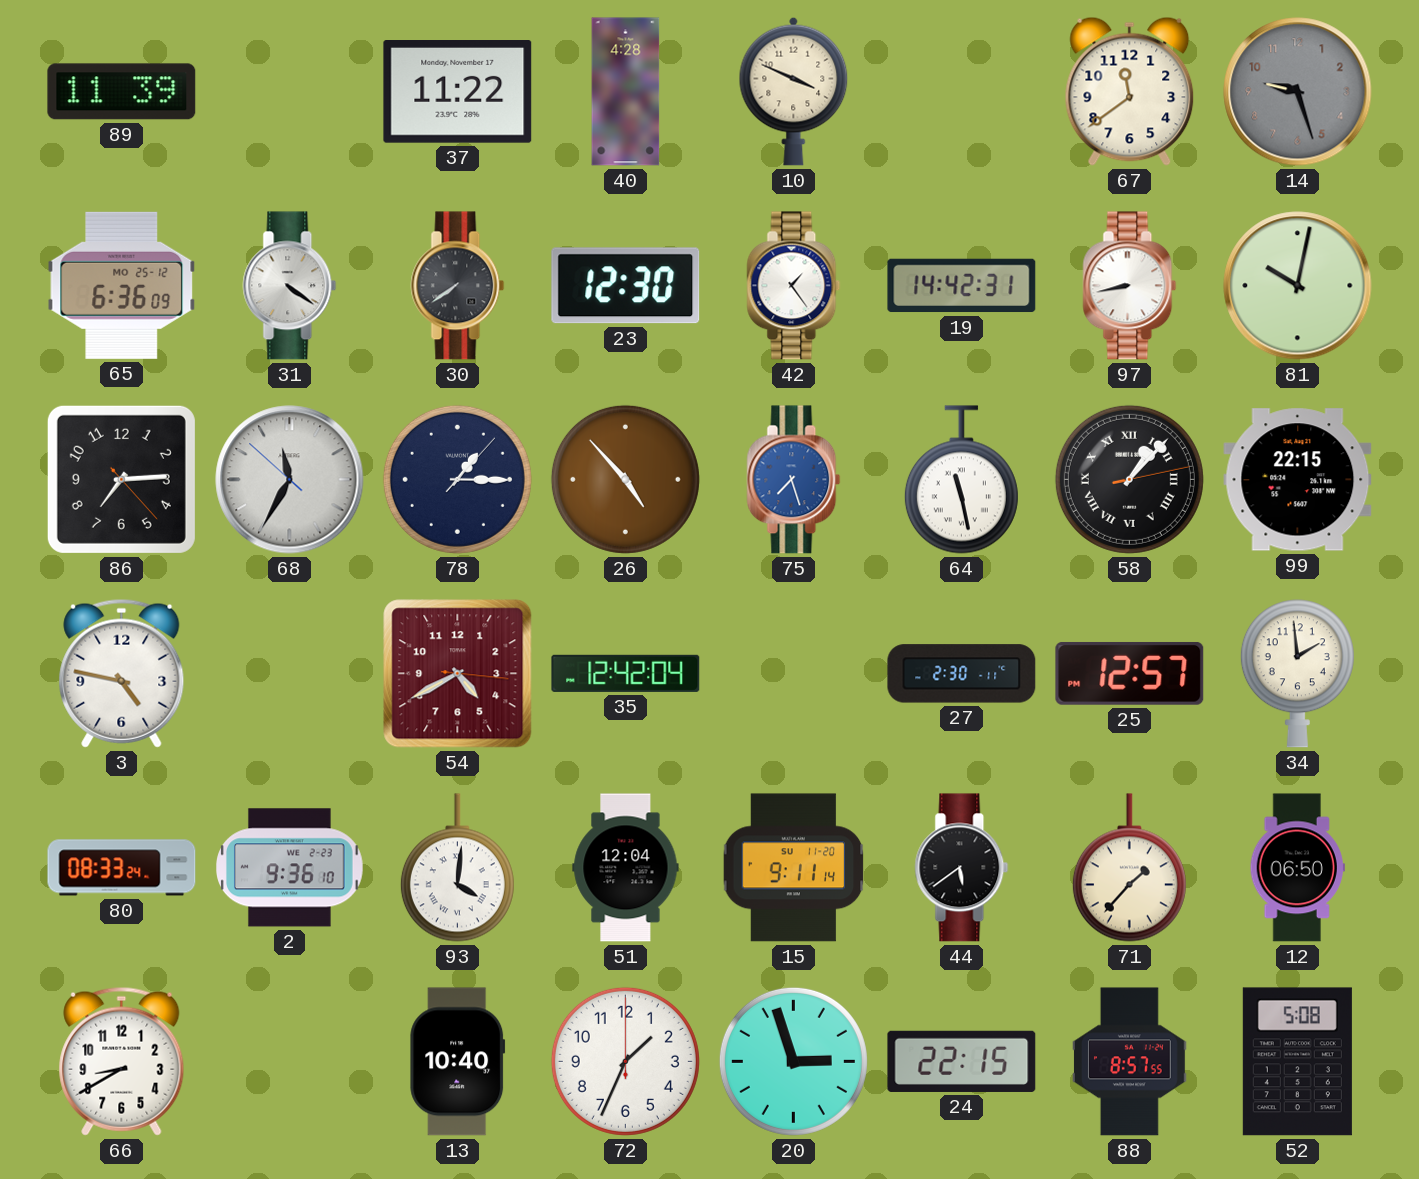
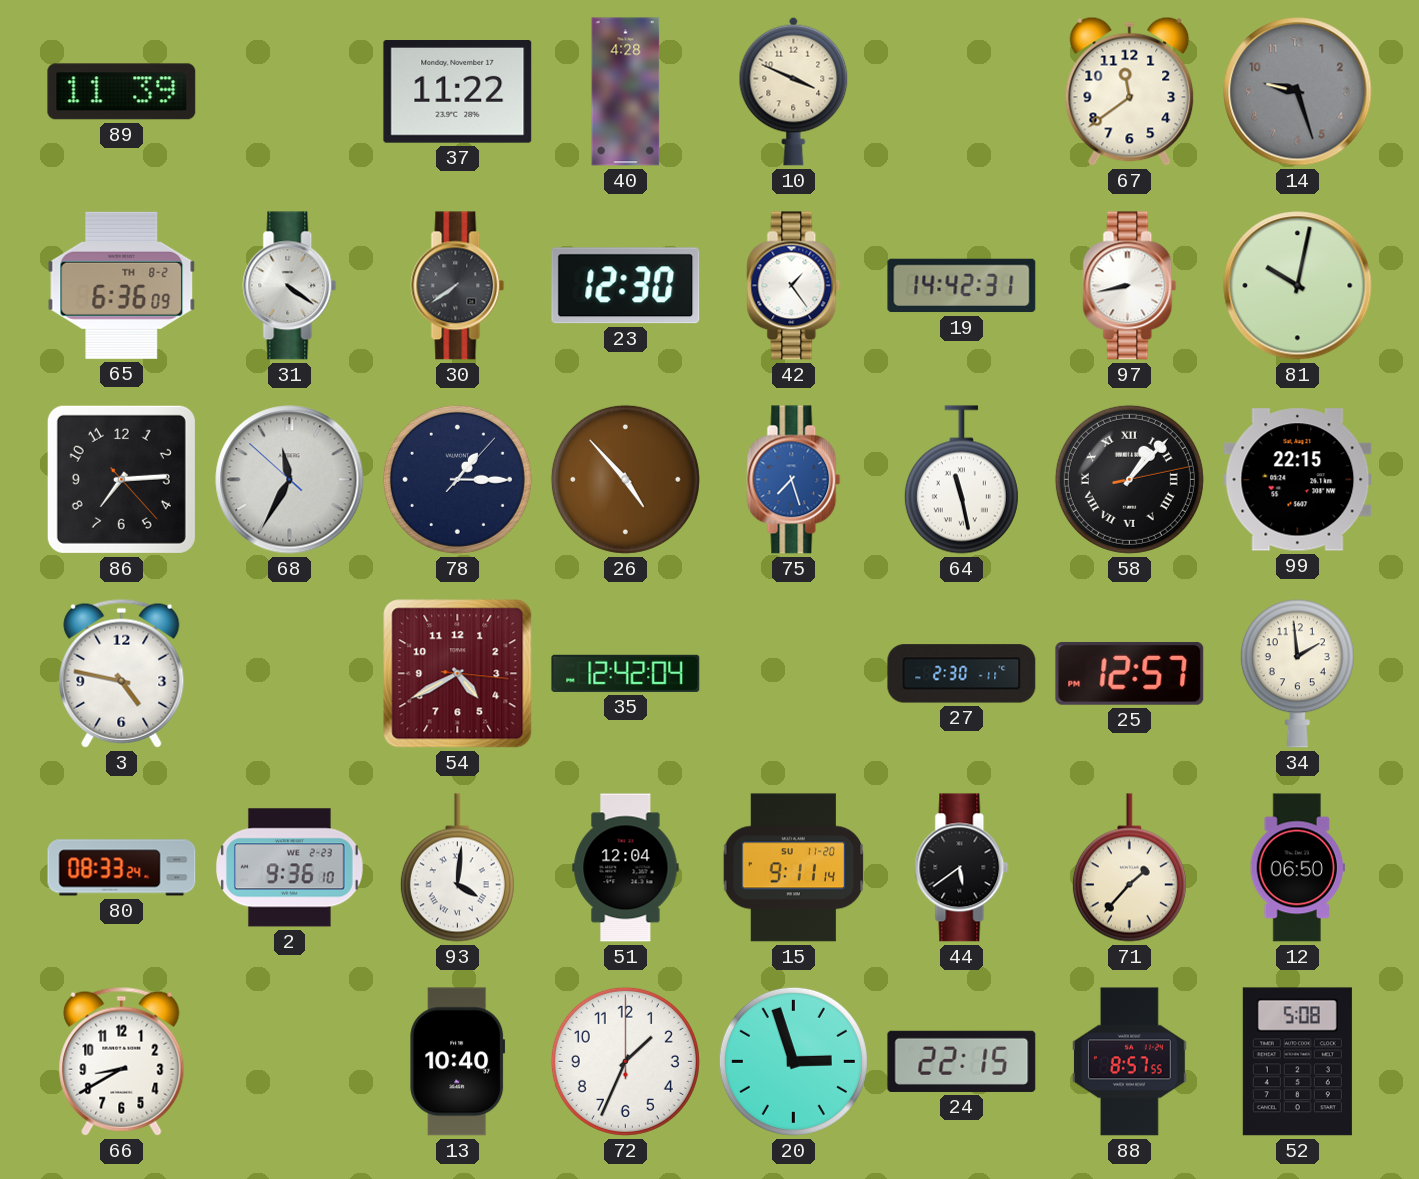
65 date: MO 25-12 -> TH 8-2 (122, 285)
